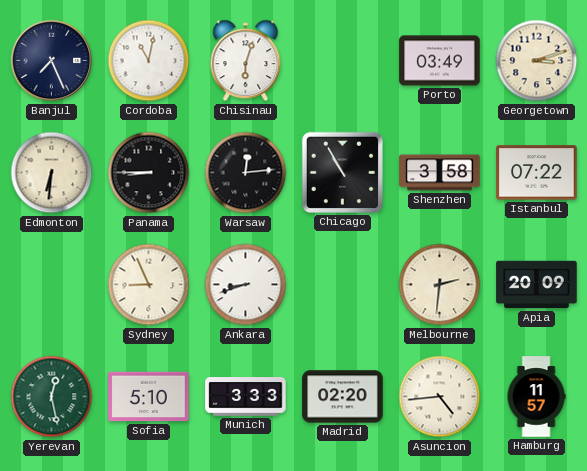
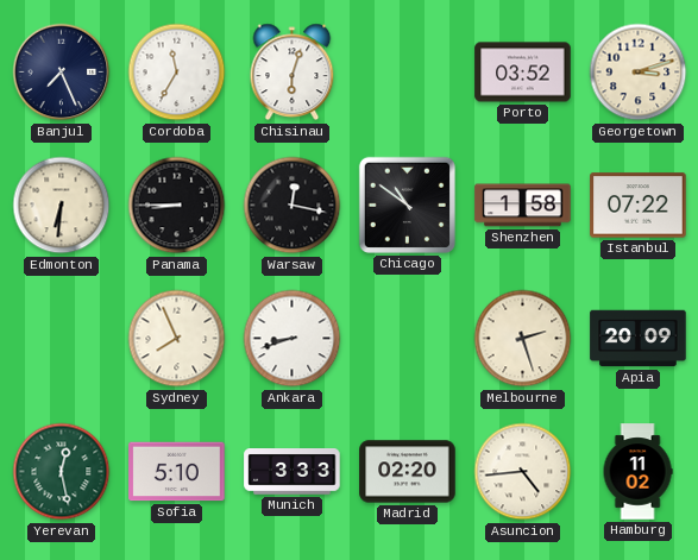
Cordoba: 11:02 -> 11:35 (177, 73)
Porto: 03:49 -> 03:52 (523, 73)
Warsaw: 12:14 -> 12:17 (293, 206)
Chicago: 10:55 -> 10:51 (407, 205)
Shenzhen: 3:58 -> 1:58 (523, 206)
Sydney: 8:56 -> 7:56 (177, 339)
Melbourne: 2:31 -> 2:27 (523, 339)
Hamburg: 11:57 -> 11:02 (637, 472)
